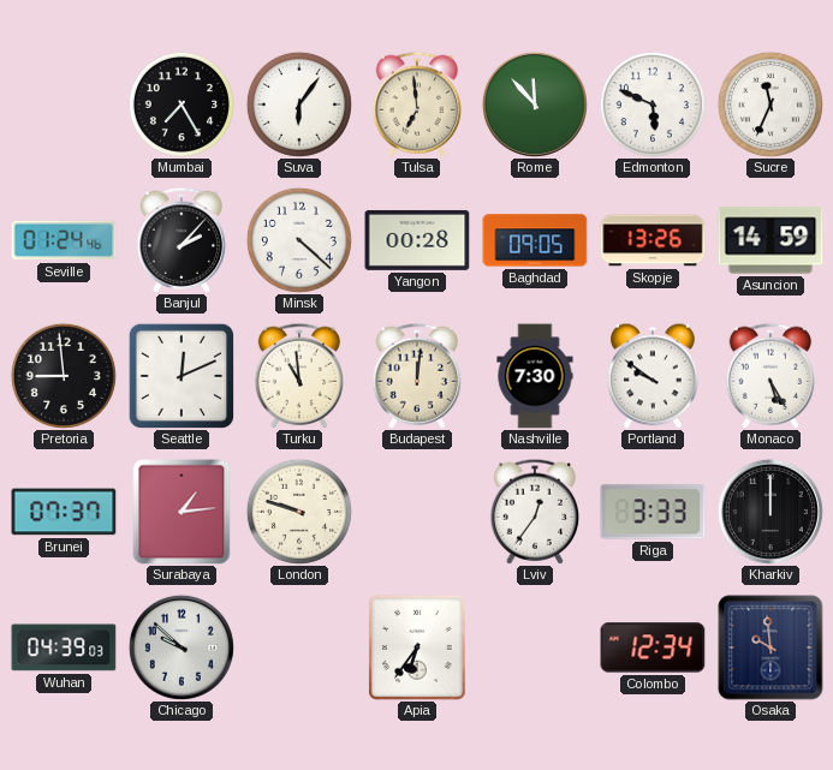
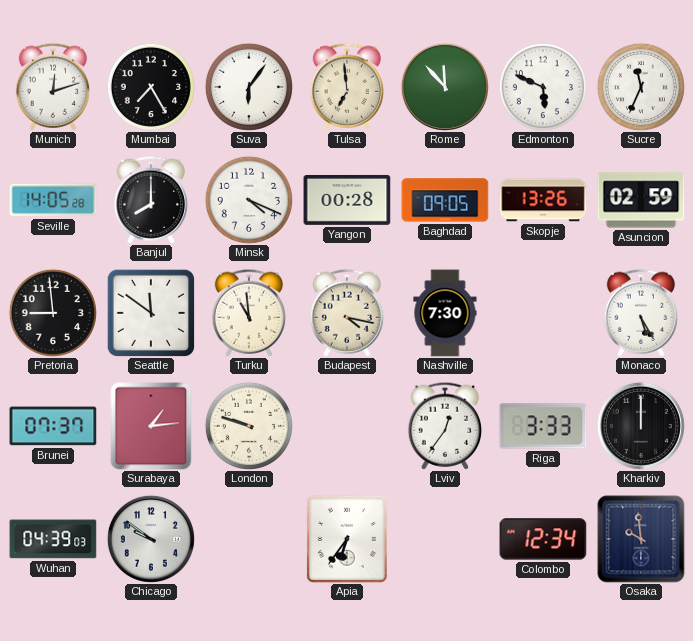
Munich: none -> 12:12 (53, 87)
Seville: 01:24 -> 14:05 (53, 200)
Banjul: 2:07 -> 8:00 (151, 200)
Minsk: 4:22 -> 4:19 (249, 200)
Asuncion: 14:59 -> 02:59 (641, 200)
Seattle: 12:11 -> 11:51 (151, 313)
Budapest: 12:01 -> 4:17 (347, 313)
Portland: 9:51 -> none (653, 376)
Chicago: 9:52 -> 9:51 (151, 539)
